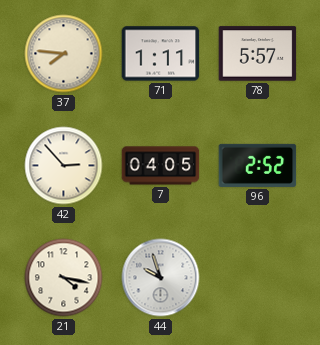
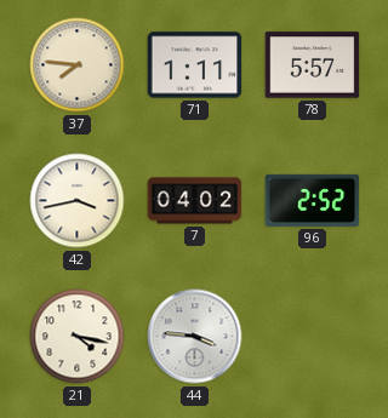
42: 2:53 -> 3:43 (78, 201)
7: 04:05 -> 04:02 (195, 201)
44: 9:57 -> 3:46 (195, 337)
